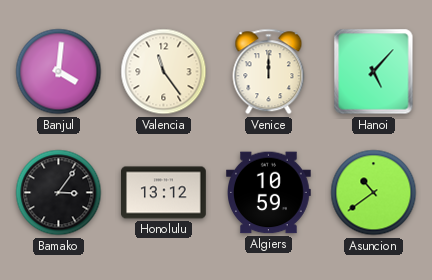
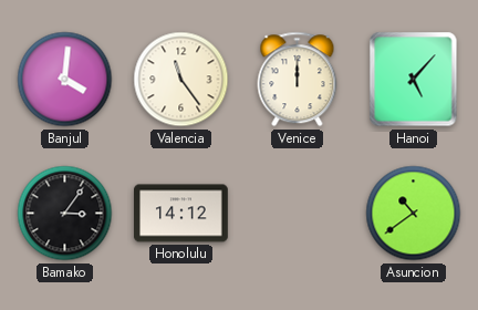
Honolulu: 13:12 -> 14:12 (181, 214)
Algiers: 10:59 -> none (269, 193)
